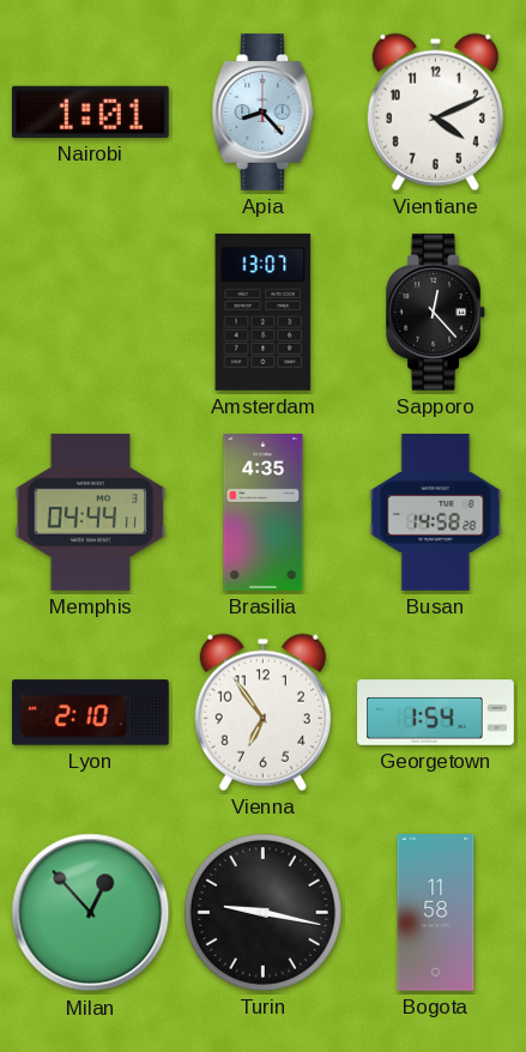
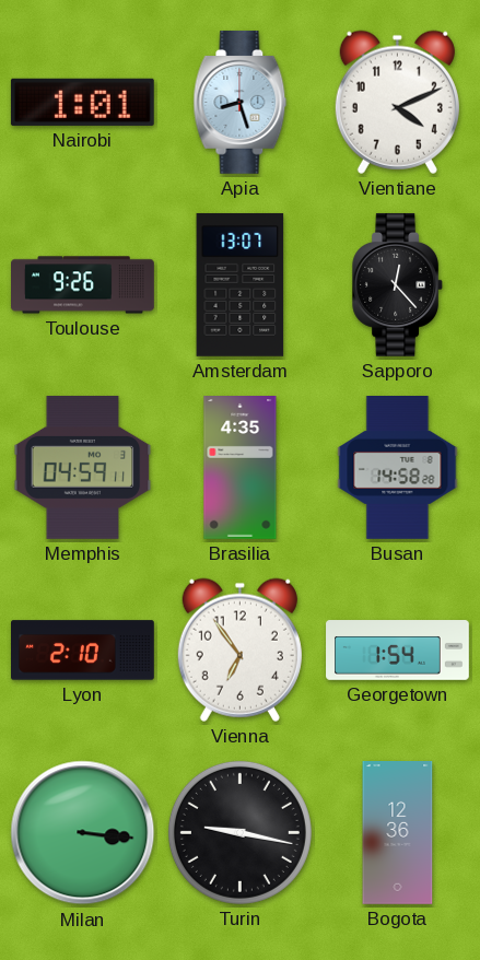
Apia: 8:23 -> 8:27 (241, 102)
Toulouse: none -> 9:26 (83, 285)
Memphis: 04:44 -> 04:59 (83, 467)
Milan: 12:53 -> 3:16 (83, 833)
Bogota: 11:58 -> 12:36 (398, 833)
